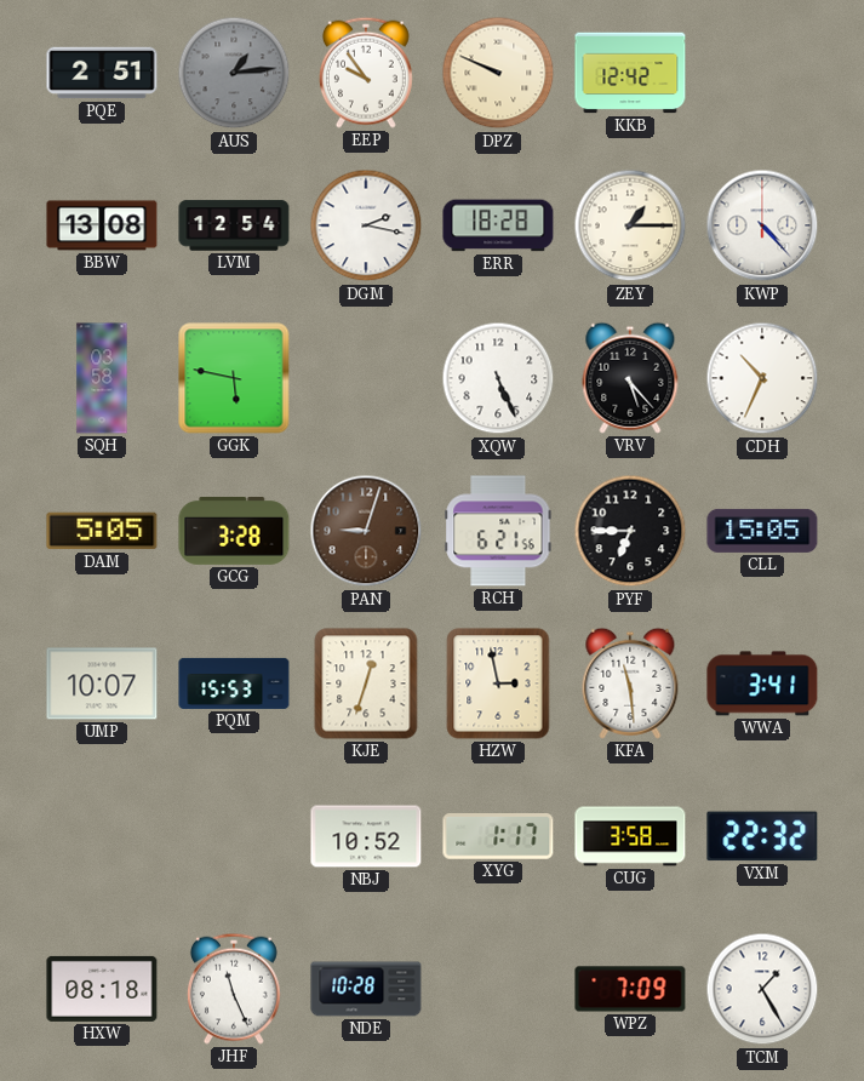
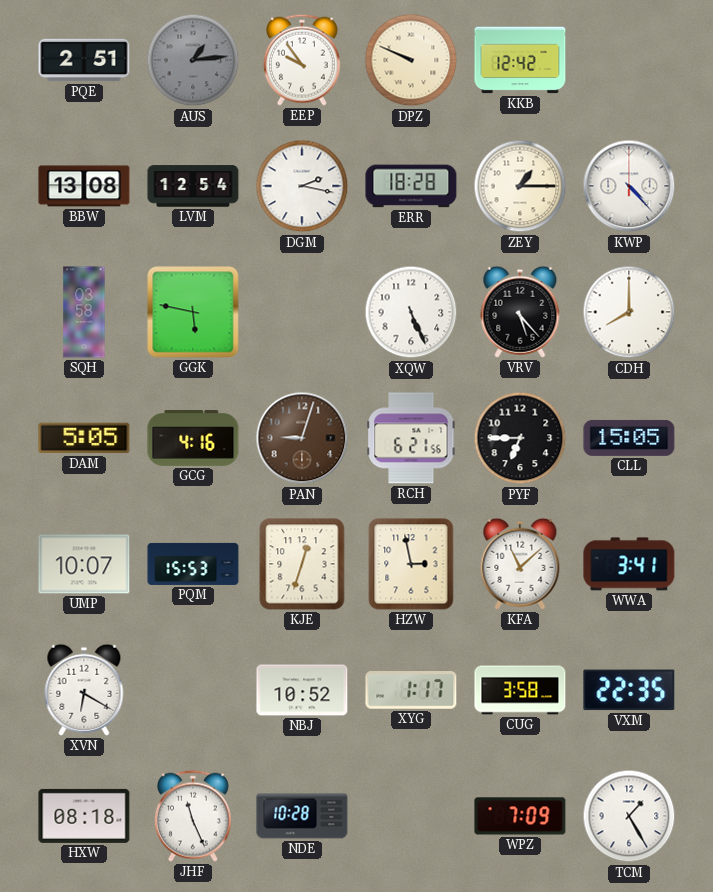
CDH: 10:34 -> 8:00 (629, 312)
GCG: 3:28 -> 4:16 (193, 438)
KFA: 11:29 -> 11:08 (520, 564)
XVN: none -> 6:20 (84, 690)
VXM: 22:32 -> 22:35 (629, 690)
